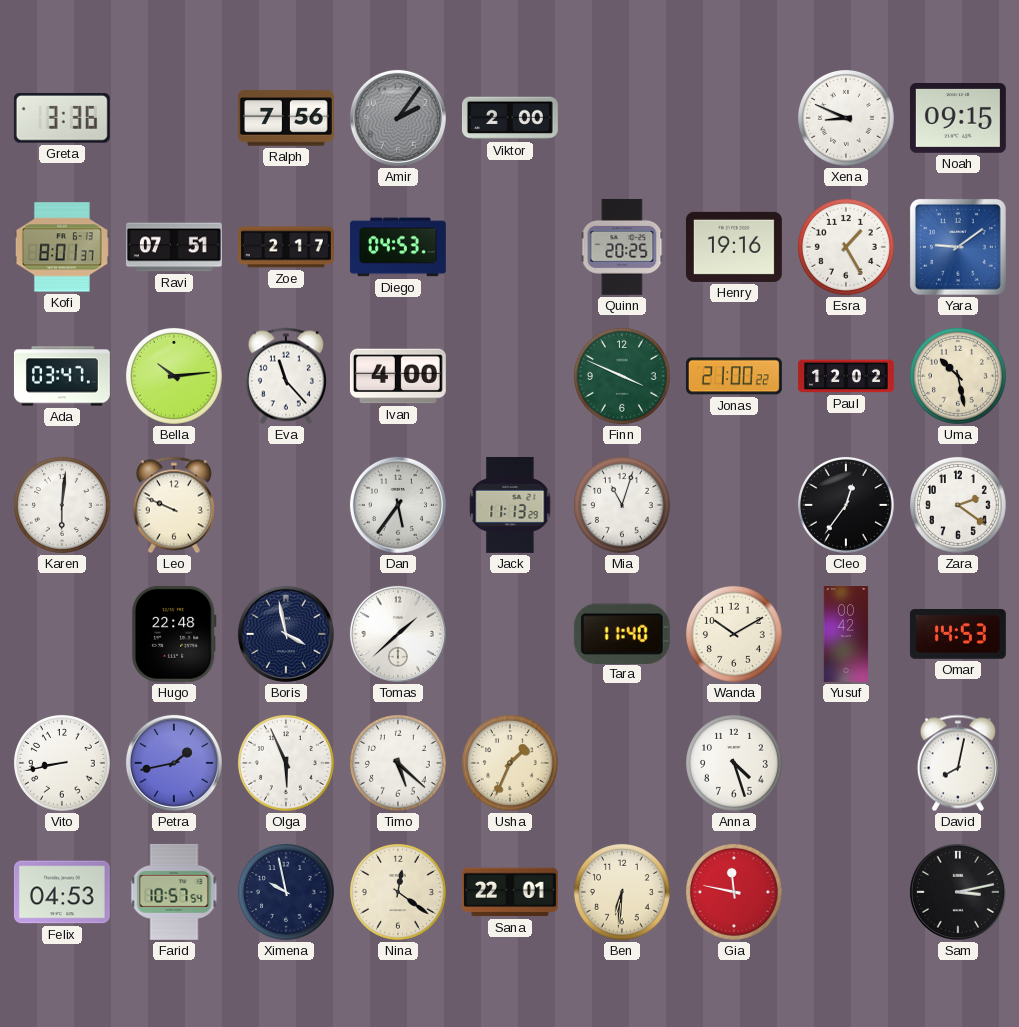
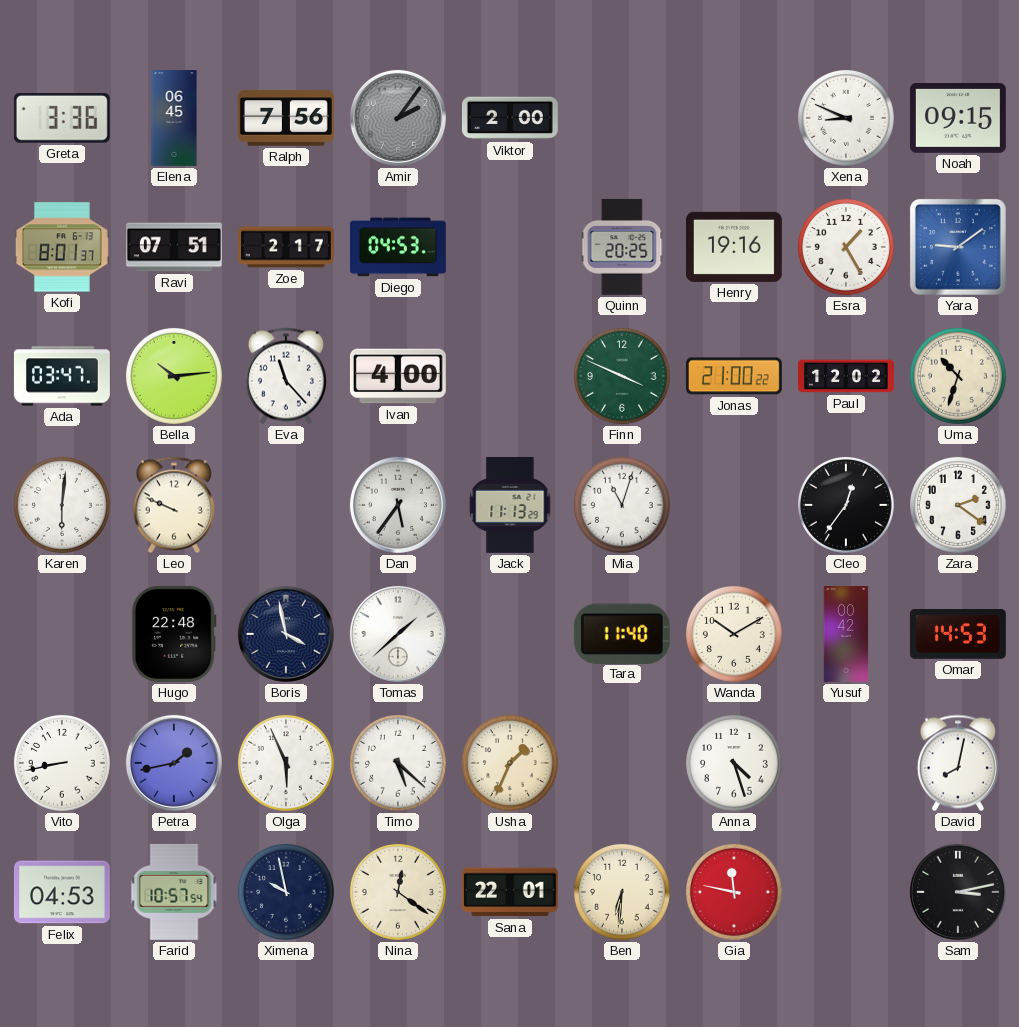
Elena: none -> 06:45 (174, 119)
Uma: 10:28 -> 10:33 (958, 376)
